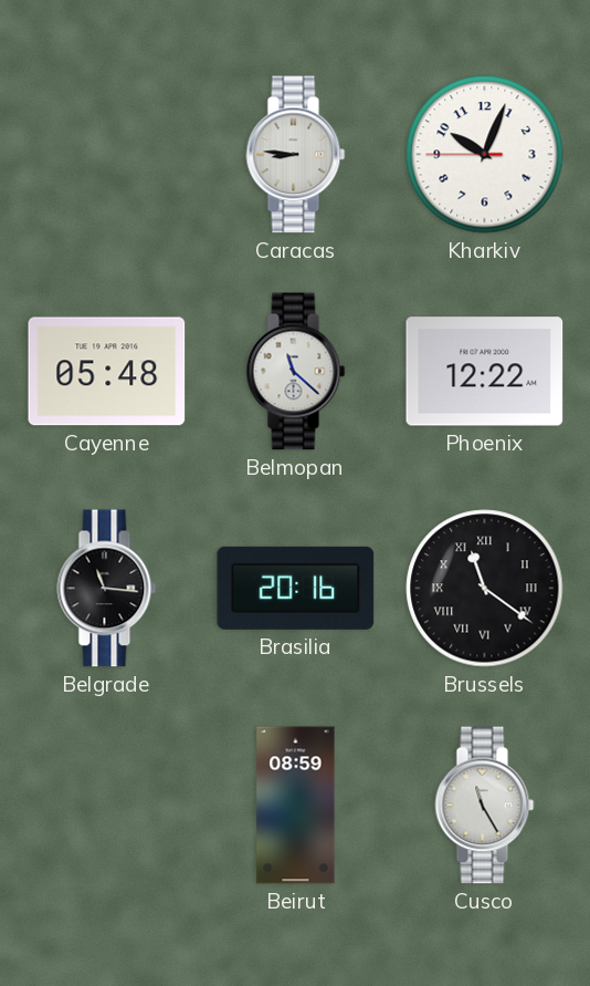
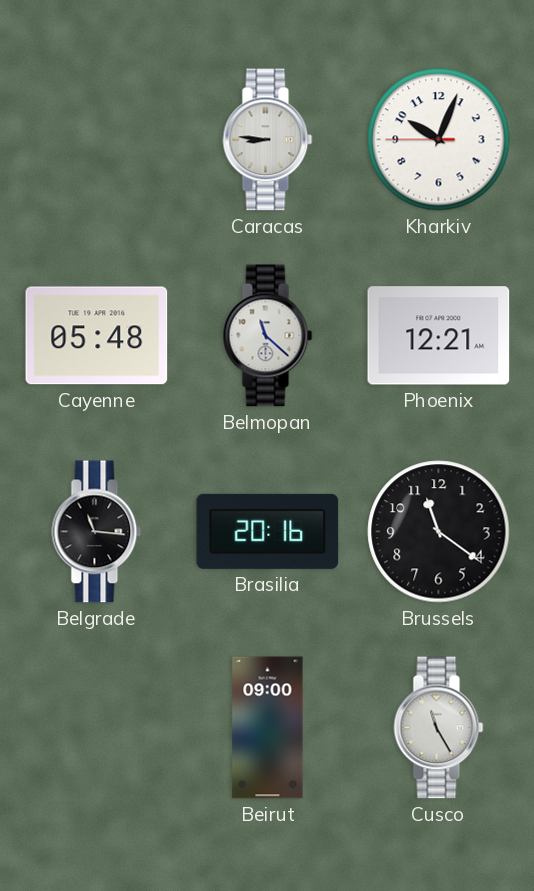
Phoenix: 12:22 -> 12:21 (439, 336)
Brussels numerals: Roman -> Arabic (439, 532)
Beirut: 08:59 -> 09:00 (268, 728)
